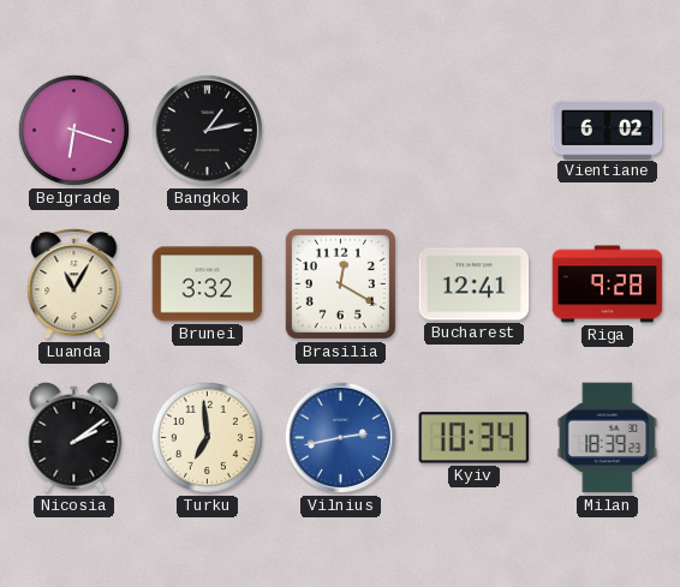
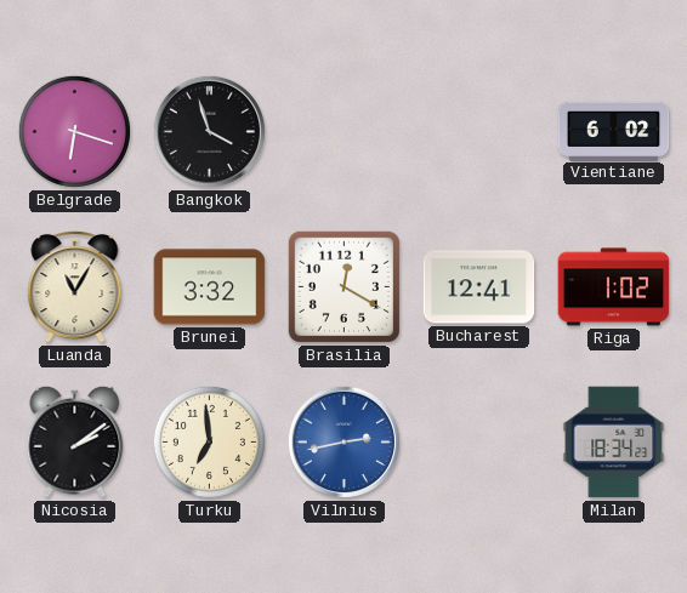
Bangkok: 1:13 -> 3:57 (209, 131)
Riga: 9:28 -> 1:02 (614, 287)
Kyiv: 10:34 -> none (475, 438)
Milan: 18:39 -> 18:34 (614, 443)
